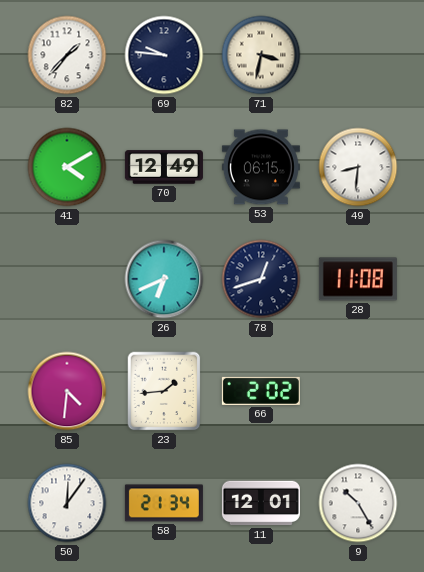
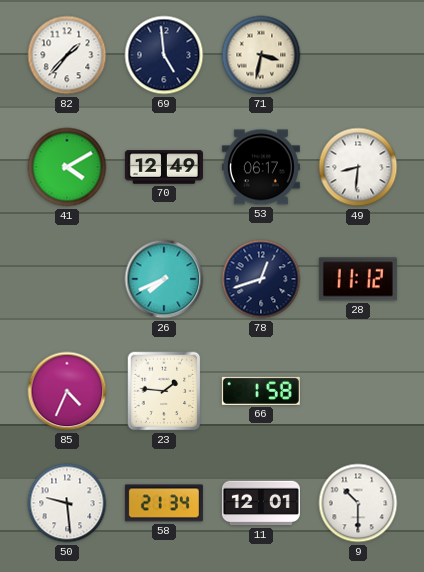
69: 9:46 -> 4:59 (164, 55)
53: 06:15 -> 06:17 (261, 167)
26: 6:41 -> 7:41 (164, 279)
28: 11:08 -> 11:12 (358, 279)
85: 4:31 -> 4:34 (67, 391)
23: 1:44 -> 1:46 (164, 391)
66: 2:02 -> 1:58 (261, 391)
50: 12:06 -> 9:29 (67, 503)
9: 10:25 -> 10:30 (358, 503)
